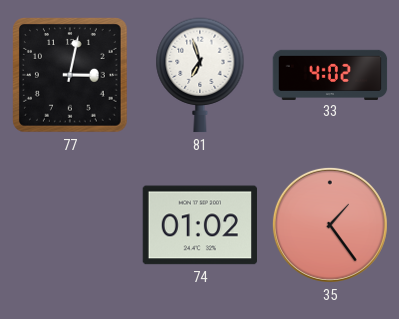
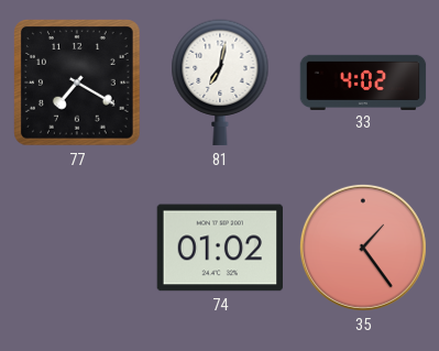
77: 3:02 -> 7:20 (78, 84)
81: 6:57 -> 7:02 (220, 83)
